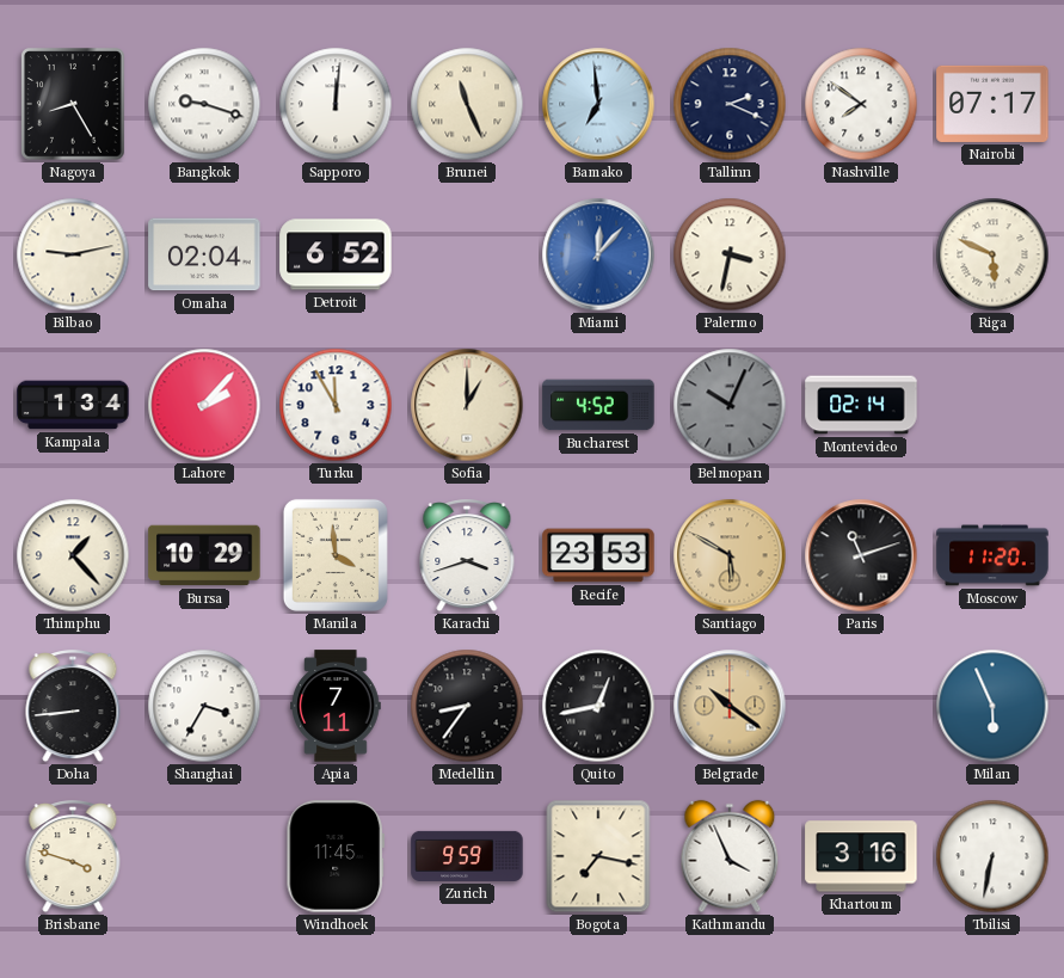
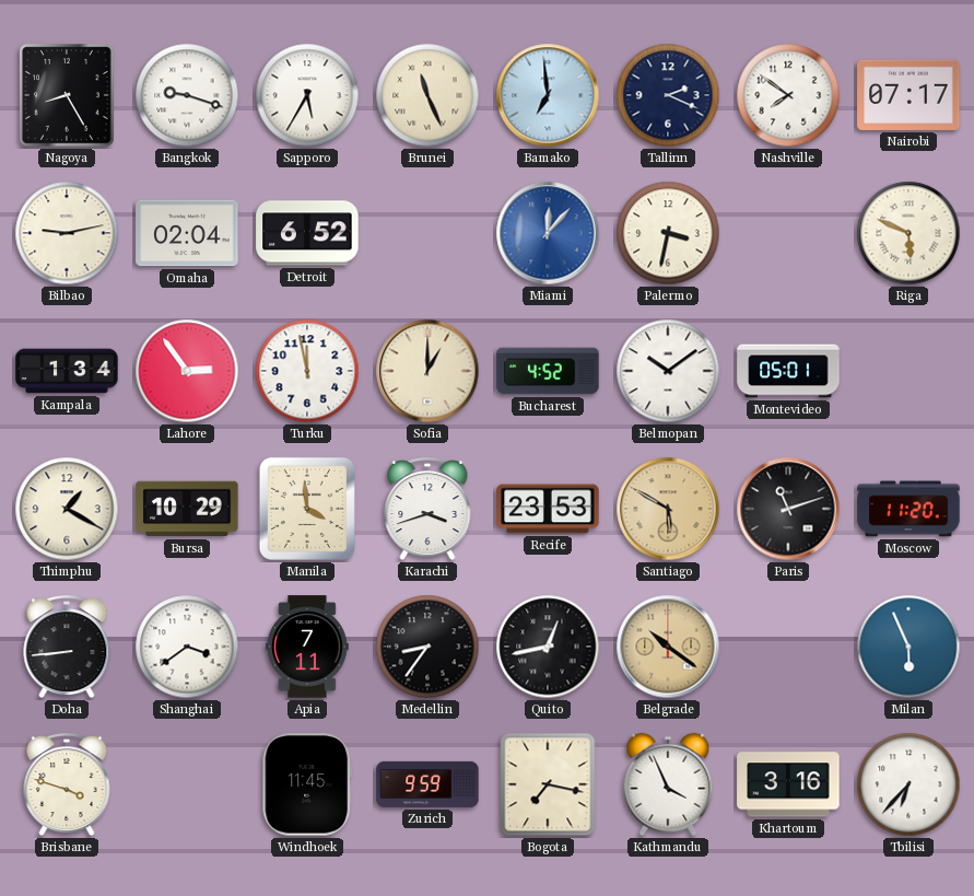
Sapporo: 12:01 -> 5:35 (307, 95)
Lahore: 2:07 -> 2:54 (187, 371)
Turku: 11:55 -> 11:58 (307, 371)
Belmopan: 10:04 -> 10:09 (668, 371)
Belmopan dial: grey -> white (668, 371)
Montevideo: 02:14 -> 05:01 (788, 371)
Thimphu: 1:23 -> 1:20 (67, 509)
Shanghai: 3:35 -> 3:39 (187, 647)
Tbilisi: 6:32 -> 6:37 (908, 784)
